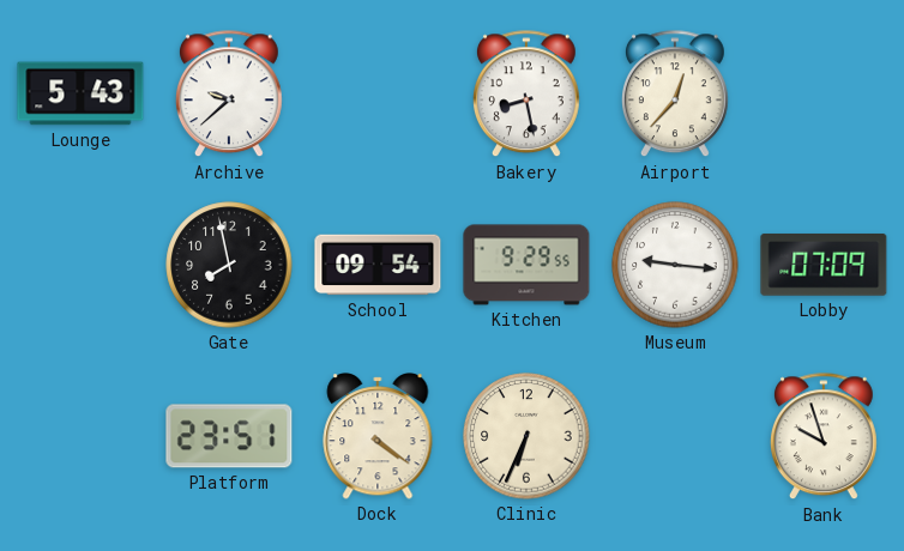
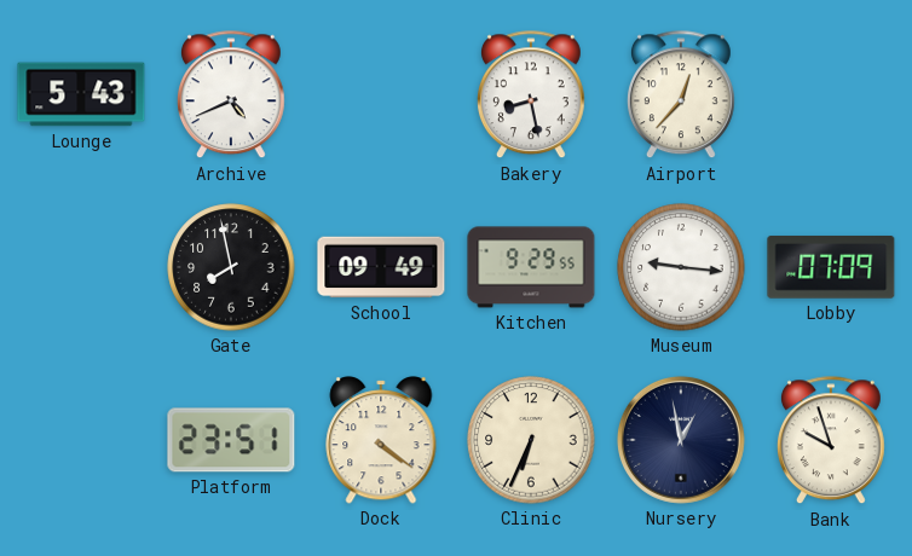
Archive: 9:38 -> 4:41 (231, 95)
School: 09:54 -> 09:49 (381, 267)
Nursery: none -> 12:58 (681, 440)
